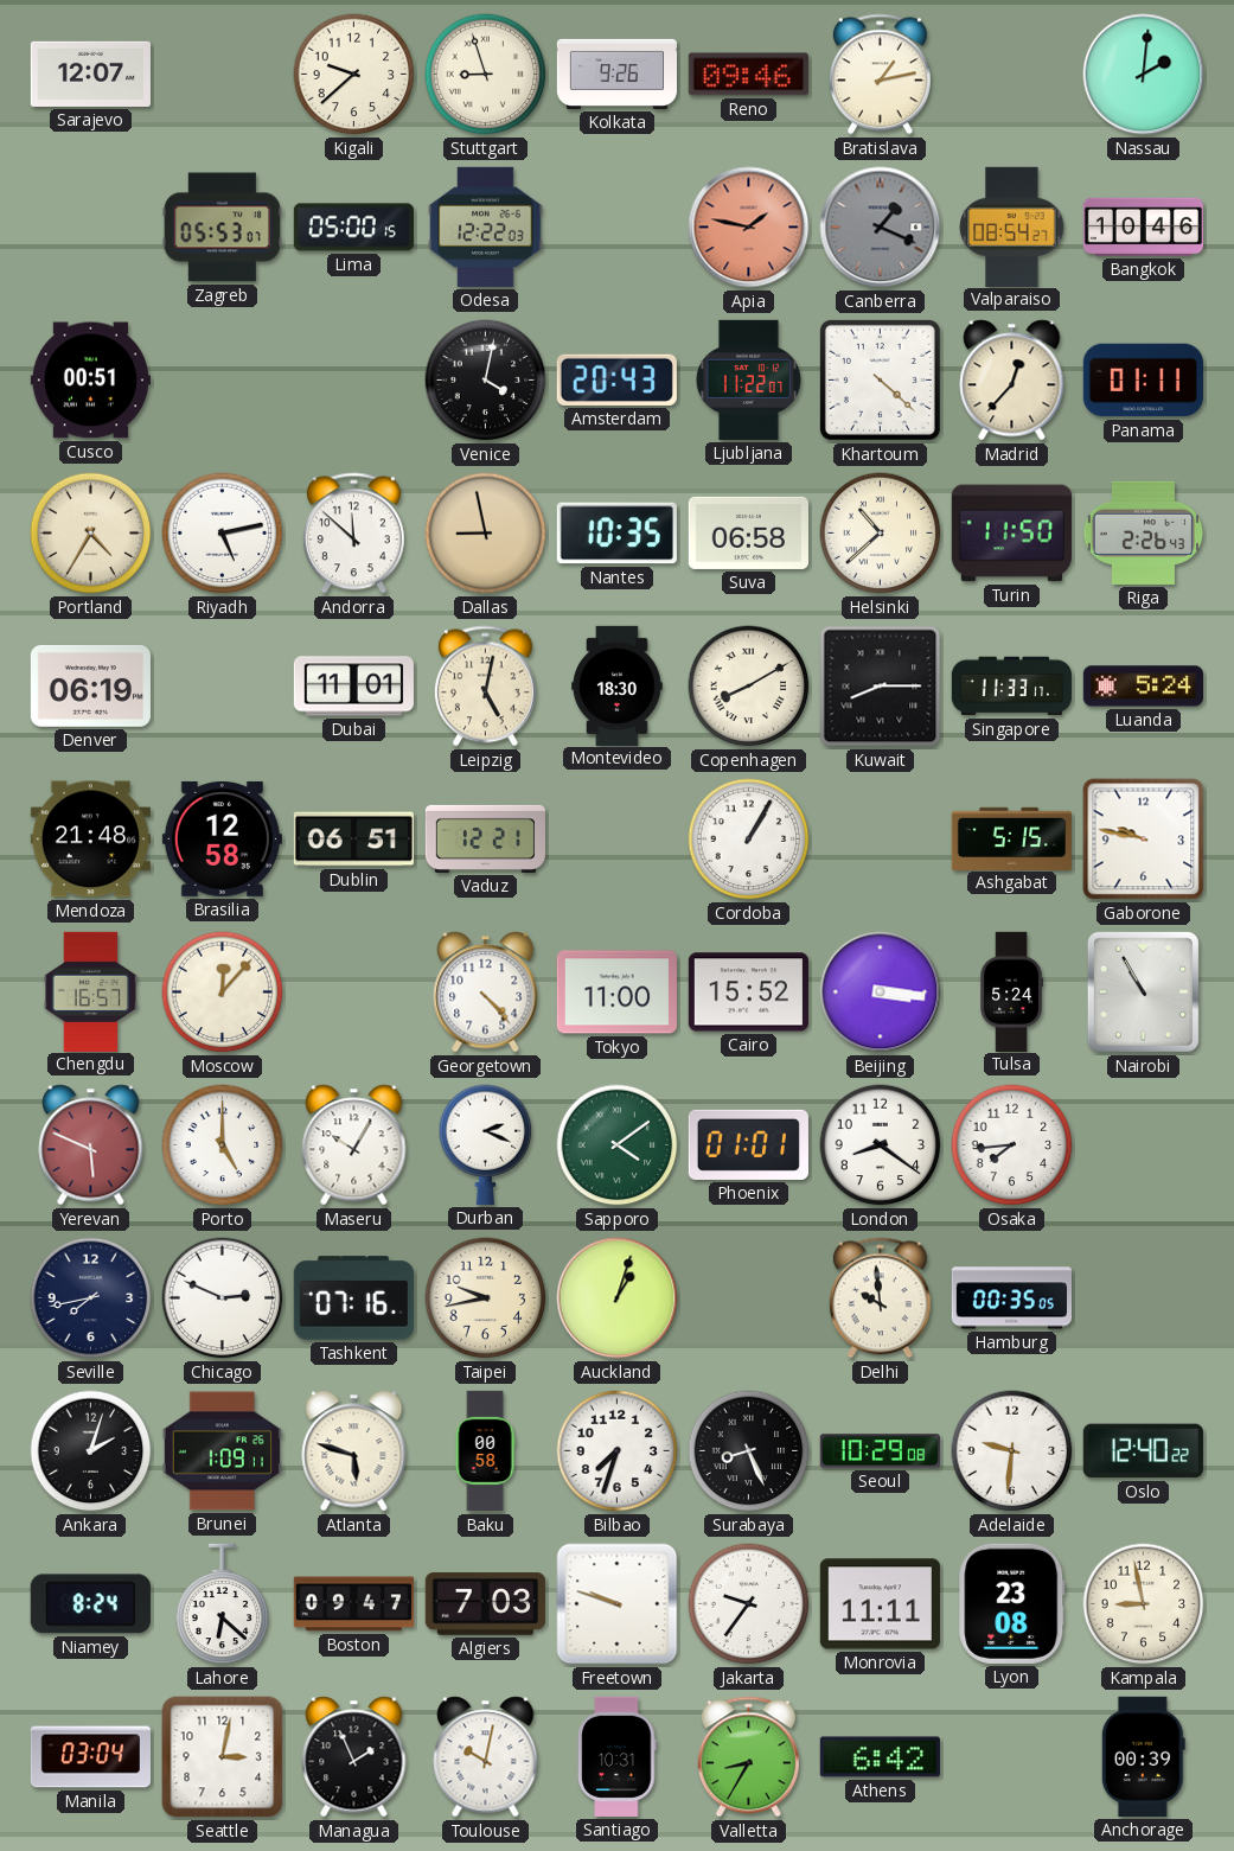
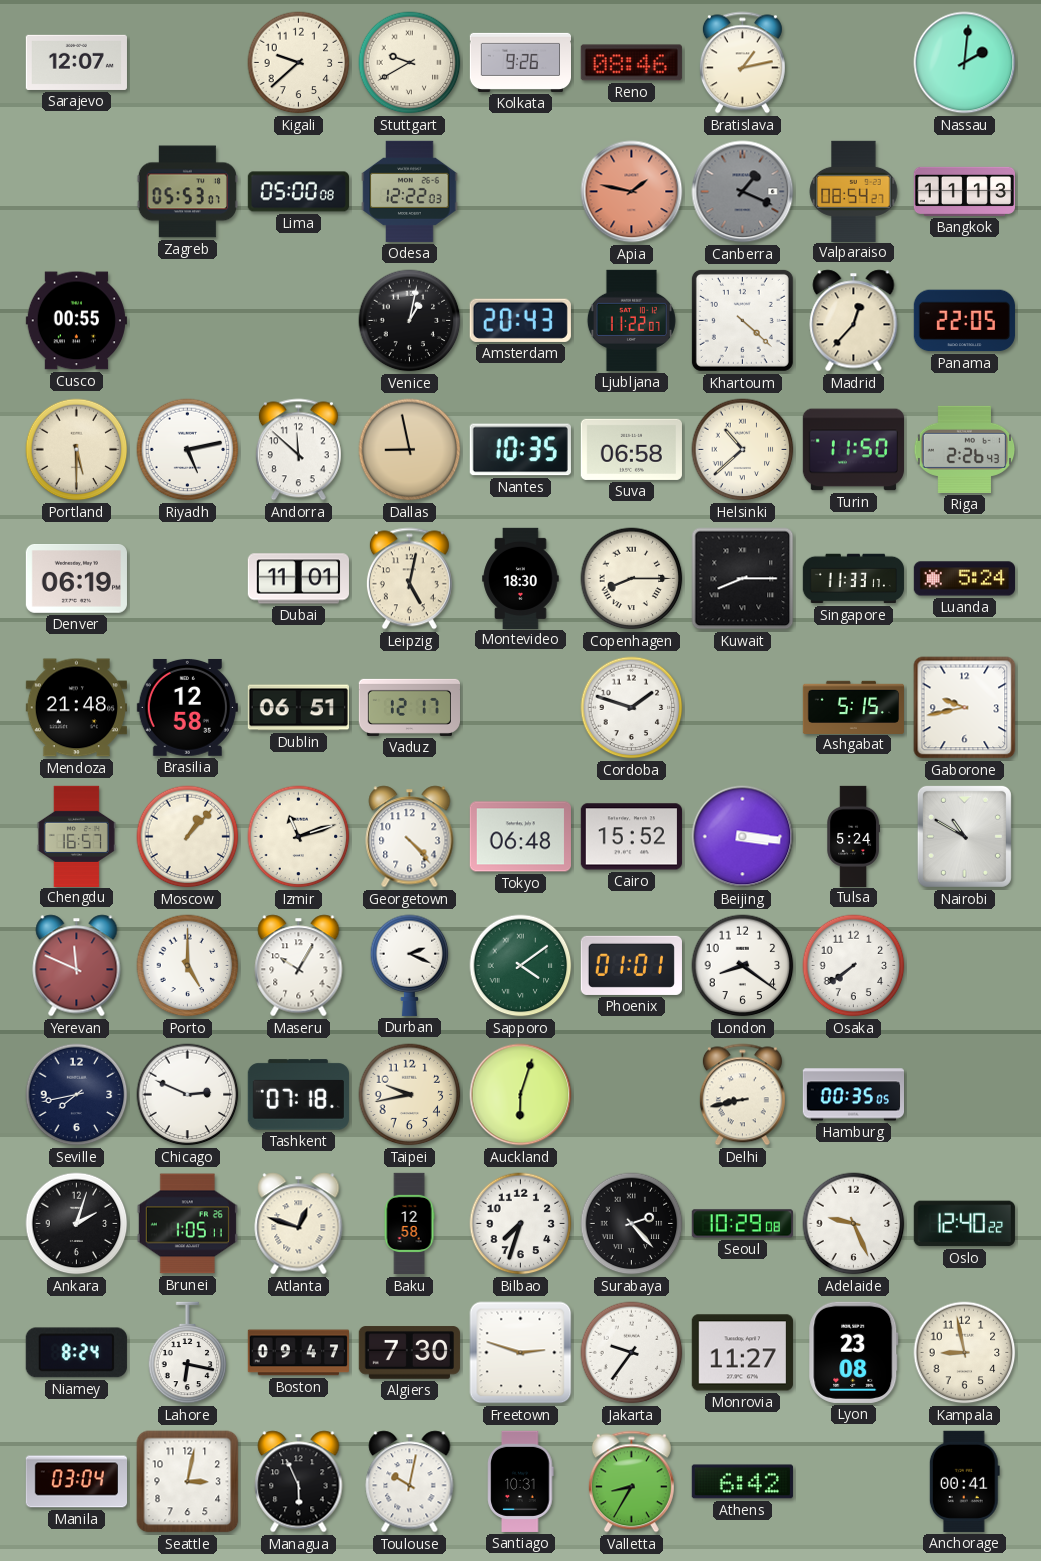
Stuttgart: 8:57 -> 9:40 (410, 63)
Reno: 09:46 -> 08:46 (631, 63)
Lima: 05:00:15 -> 05:00:08 (298, 192)
Bangkok: 10:46 -> 11:13 (964, 191)
Cusco: 00:51 -> 00:55 (76, 321)
Venice: 4:02 -> 1:02 (410, 321)
Panama: 01:11 -> 22:05 (964, 321)
Portland: 4:35 -> 5:30 (77, 450)
Copenhagen: 8:10 -> 8:15 (632, 579)
Vaduz: 12:21 -> 12:17 (409, 707)
Cordoba: 1:05 -> 1:48 (632, 708)
Gaborone: 9:47 -> 9:43 (965, 708)
Moscow: 12:07 -> 1:07 (188, 837)
Izmir: none -> 11:12 (299, 837)
Tokyo: 11:00 -> 06:48 (520, 837)
Nairobi: 10:55 -> 10:50 (964, 836)
Yerevan: 5:49 -> 11:49 (77, 966)
Osaka: 7:44 -> 7:39 (854, 966)
Tashkent: 07:16 -> 07:18 (298, 1095)
Auckland: 1:03 -> 6:03 (521, 1095)
Delhi: 9:59 -> 8:43 (742, 1095)
Brunei: 1:09 -> 1:05 (187, 1224)
Atlanta: 5:48 -> 12:48 (299, 1224)
Baku: 00:58 -> 12:58 (409, 1224)
Surabaya: 8:26 -> 2:23 (632, 1224)
Adelaide: 9:31 -> 9:26 (854, 1224)
Lahore: 6:22 -> 6:17 (188, 1353)
Algiers: 7:03 -> 7:30 (409, 1353)
Freetown: 9:48 -> 2:48 (521, 1353)
Monrovia: 11:11 -> 11:27 (742, 1353)
Managua: 1:56 -> 5:56 (299, 1482)
Anchorage: 00:39 -> 00:41 (964, 1481)
